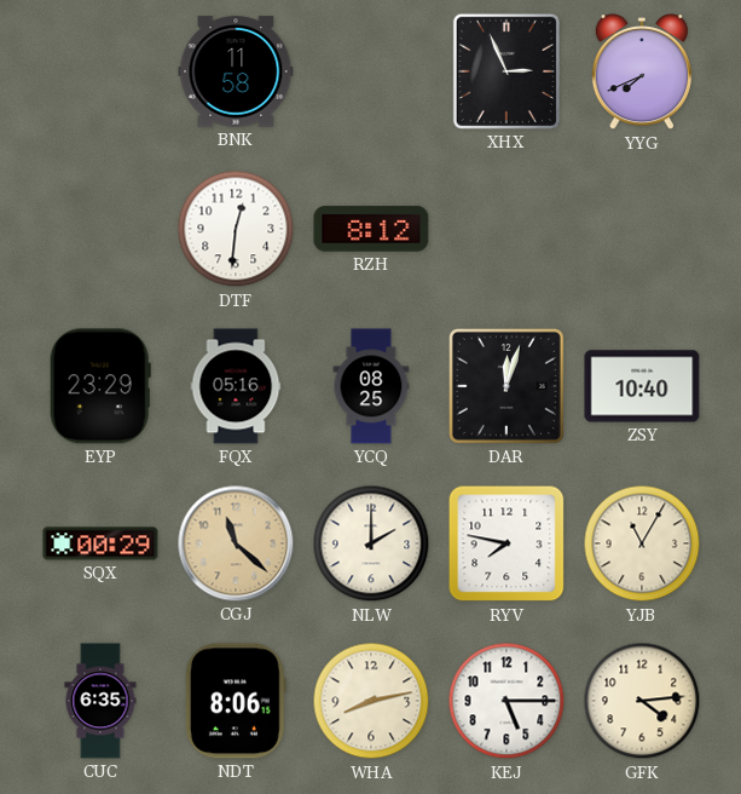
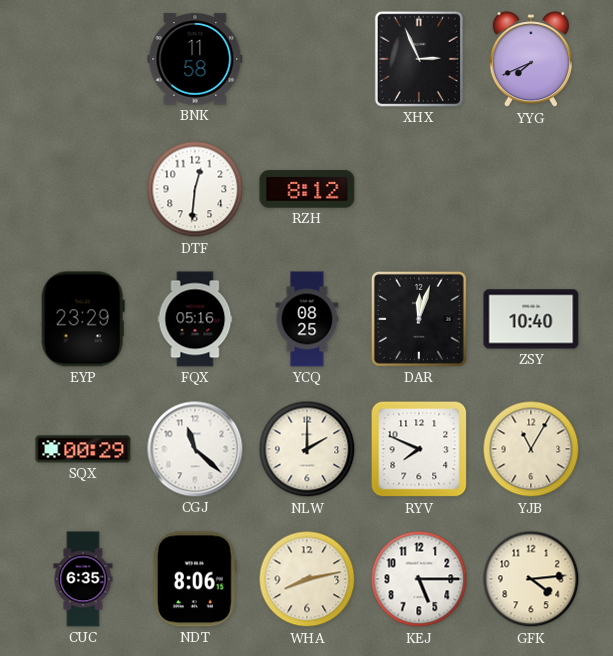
CGJ dial: champagne -> white (195, 449)
RYV: 7:47 -> 7:49 (419, 449)
